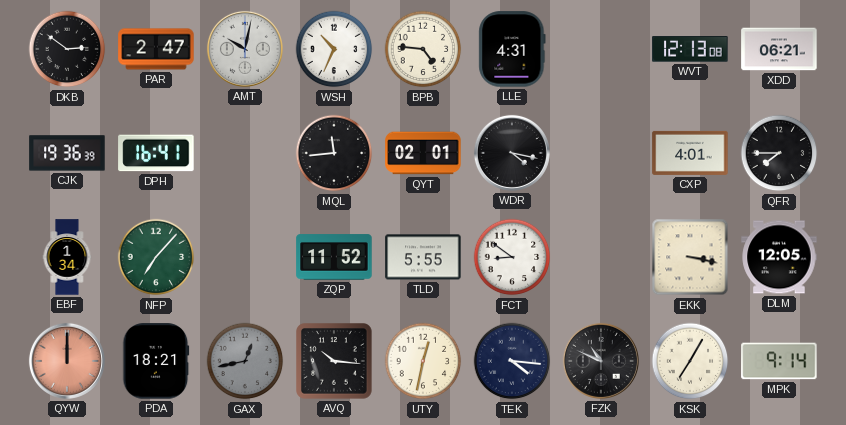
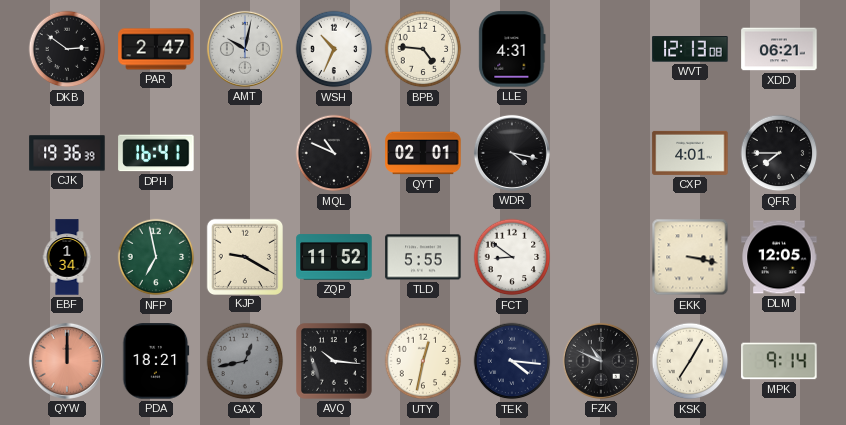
MQL: 11:44 -> 10:49 (334, 153)
NFP: 7:07 -> 6:58 (156, 257)
KJP: none -> 9:20 (244, 256)
